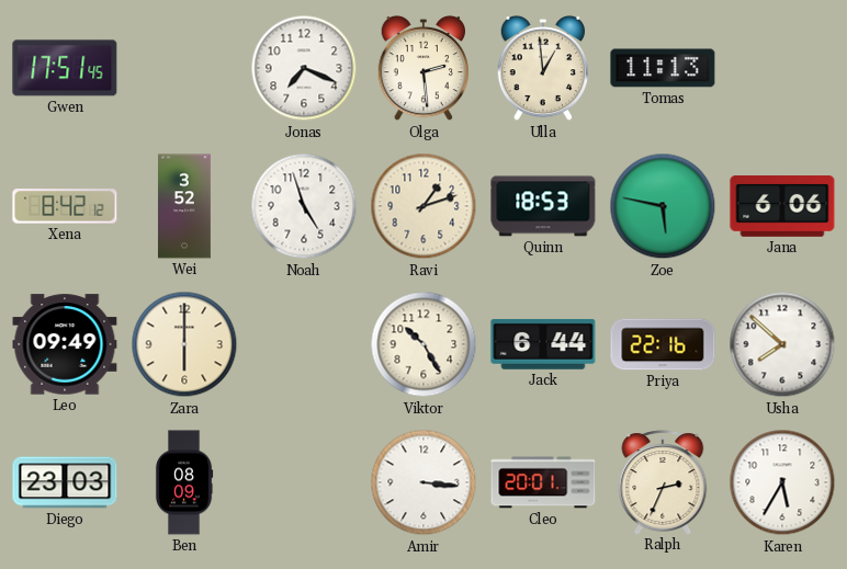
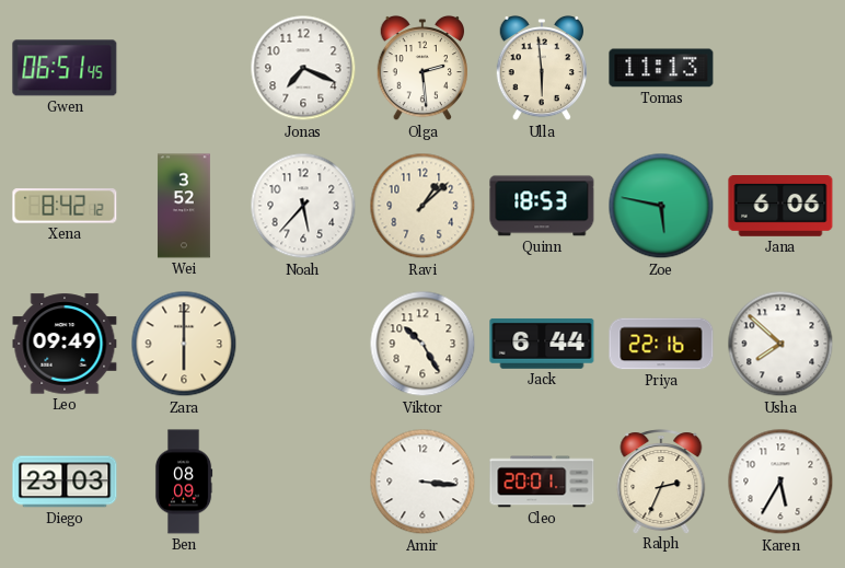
Gwen: 17:51 -> 06:51 (65, 68)
Ulla: 12:59 -> 5:59 (541, 68)
Noah: 4:57 -> 5:37 (303, 206)
Ravi: 1:12 -> 1:08 (422, 206)
